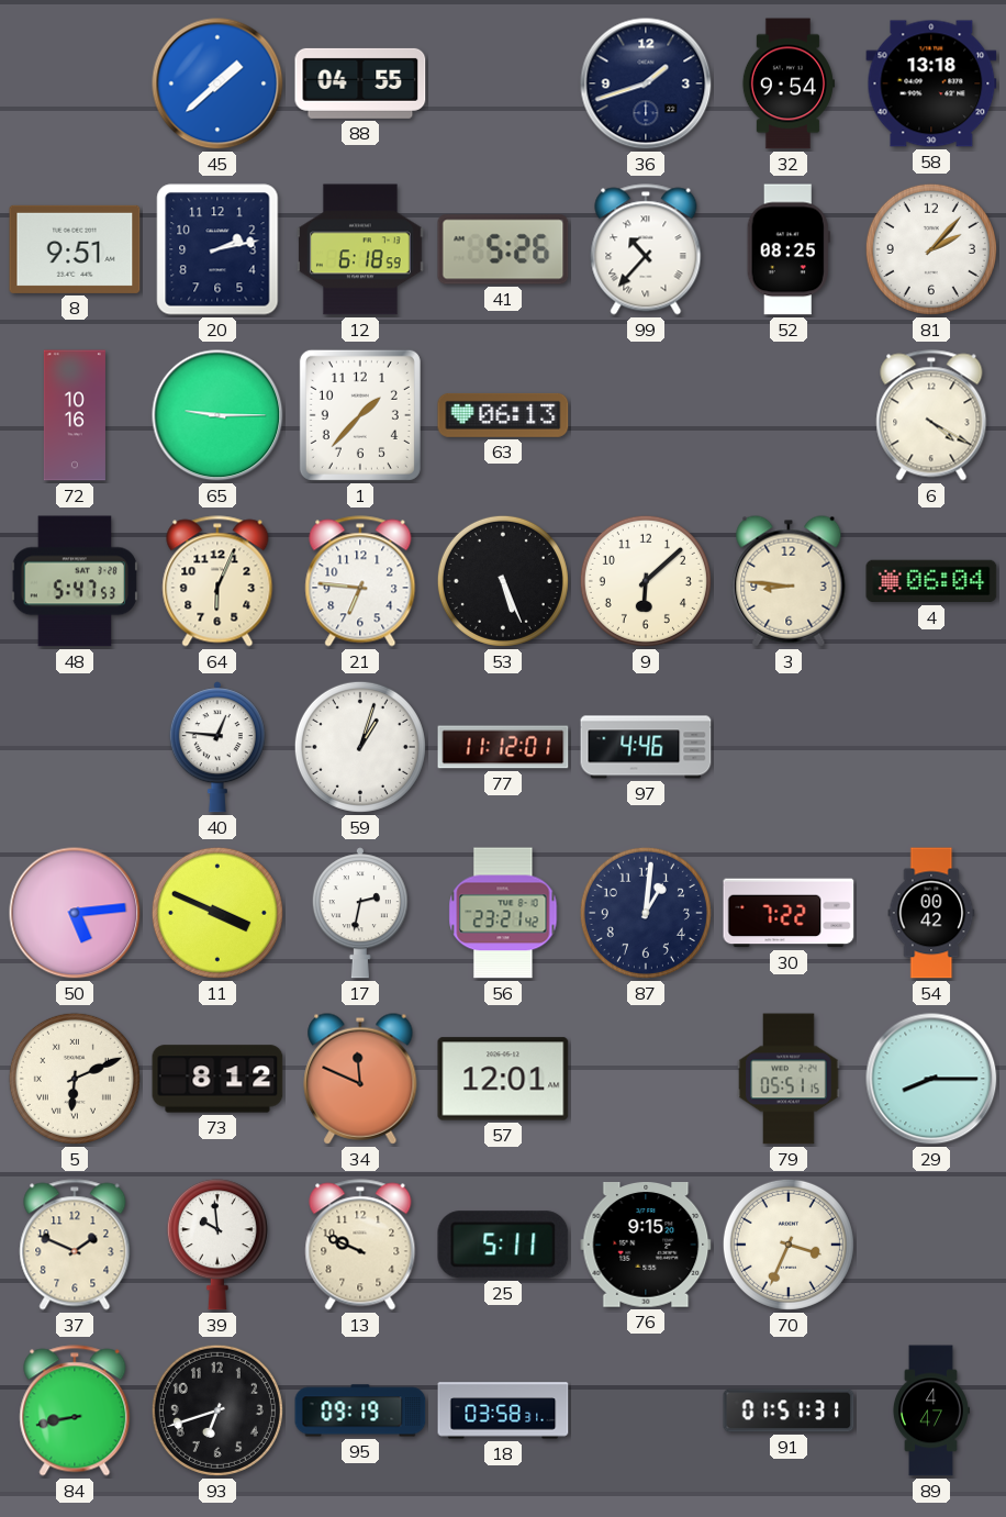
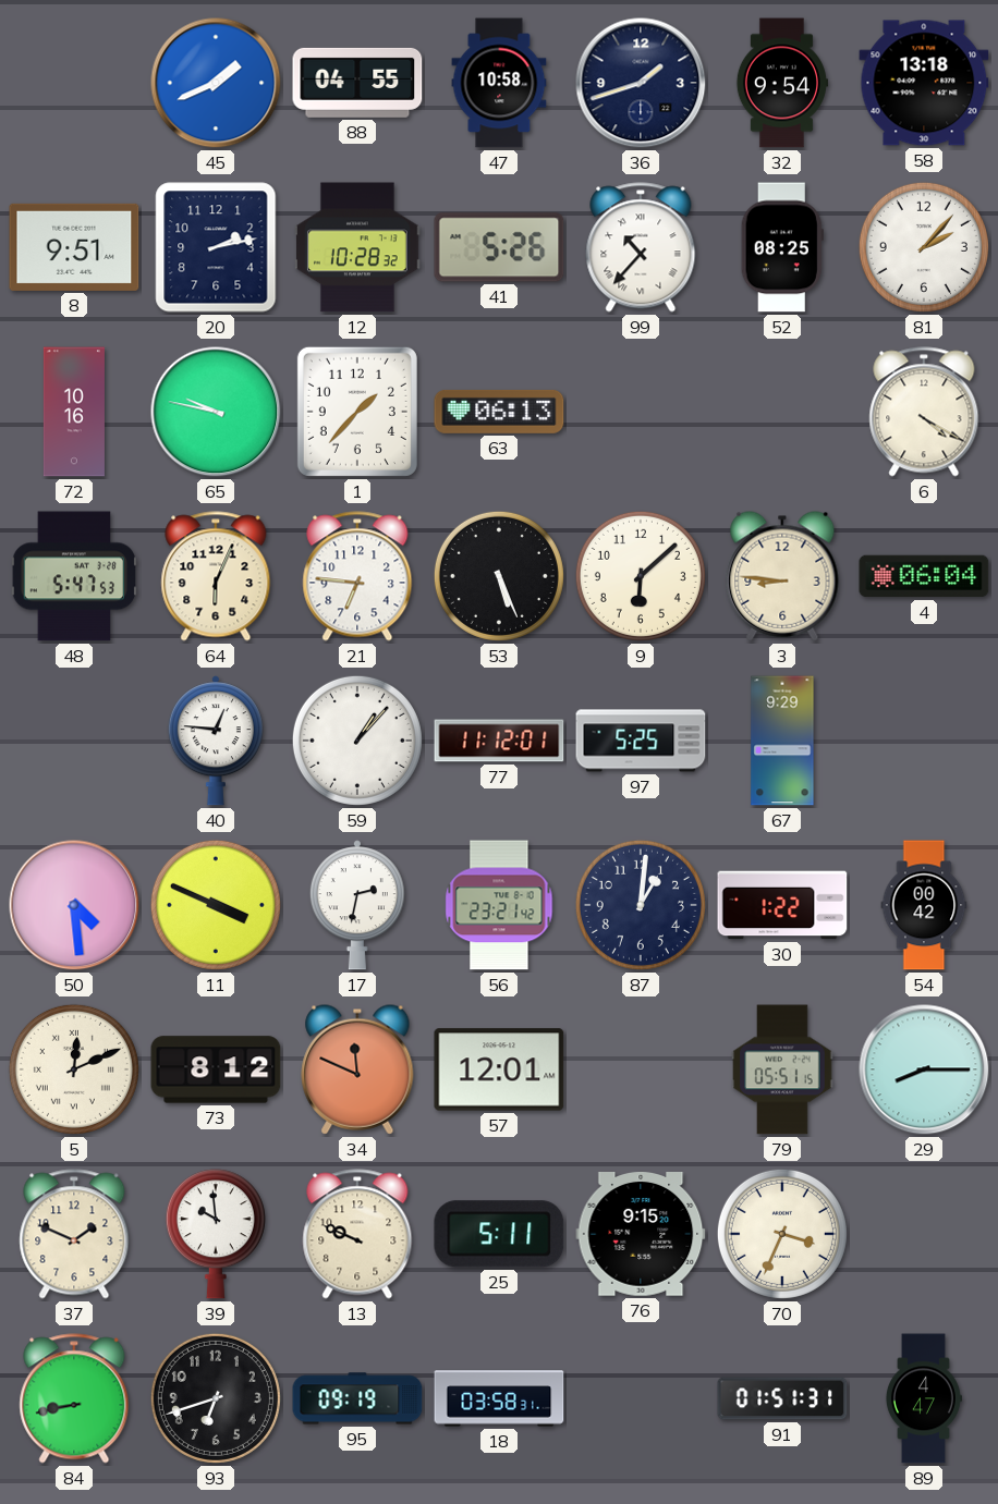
45: 1:38 -> 1:41 (216, 83)
47: none -> 10:58 (499, 83)
12: 6:18 -> 10:28 (358, 247)
65: 9:15 -> 9:47 (216, 412)
59: 1:03 -> 1:07 (357, 741)
97: 4:46 -> 5:25 (641, 741)
67: none -> 9:29 (782, 741)
50: 5:14 -> 4:29 (74, 905)
30: 7:22 -> 1:22 (782, 905)
5: 6:11 -> 12:11 (74, 1069)
